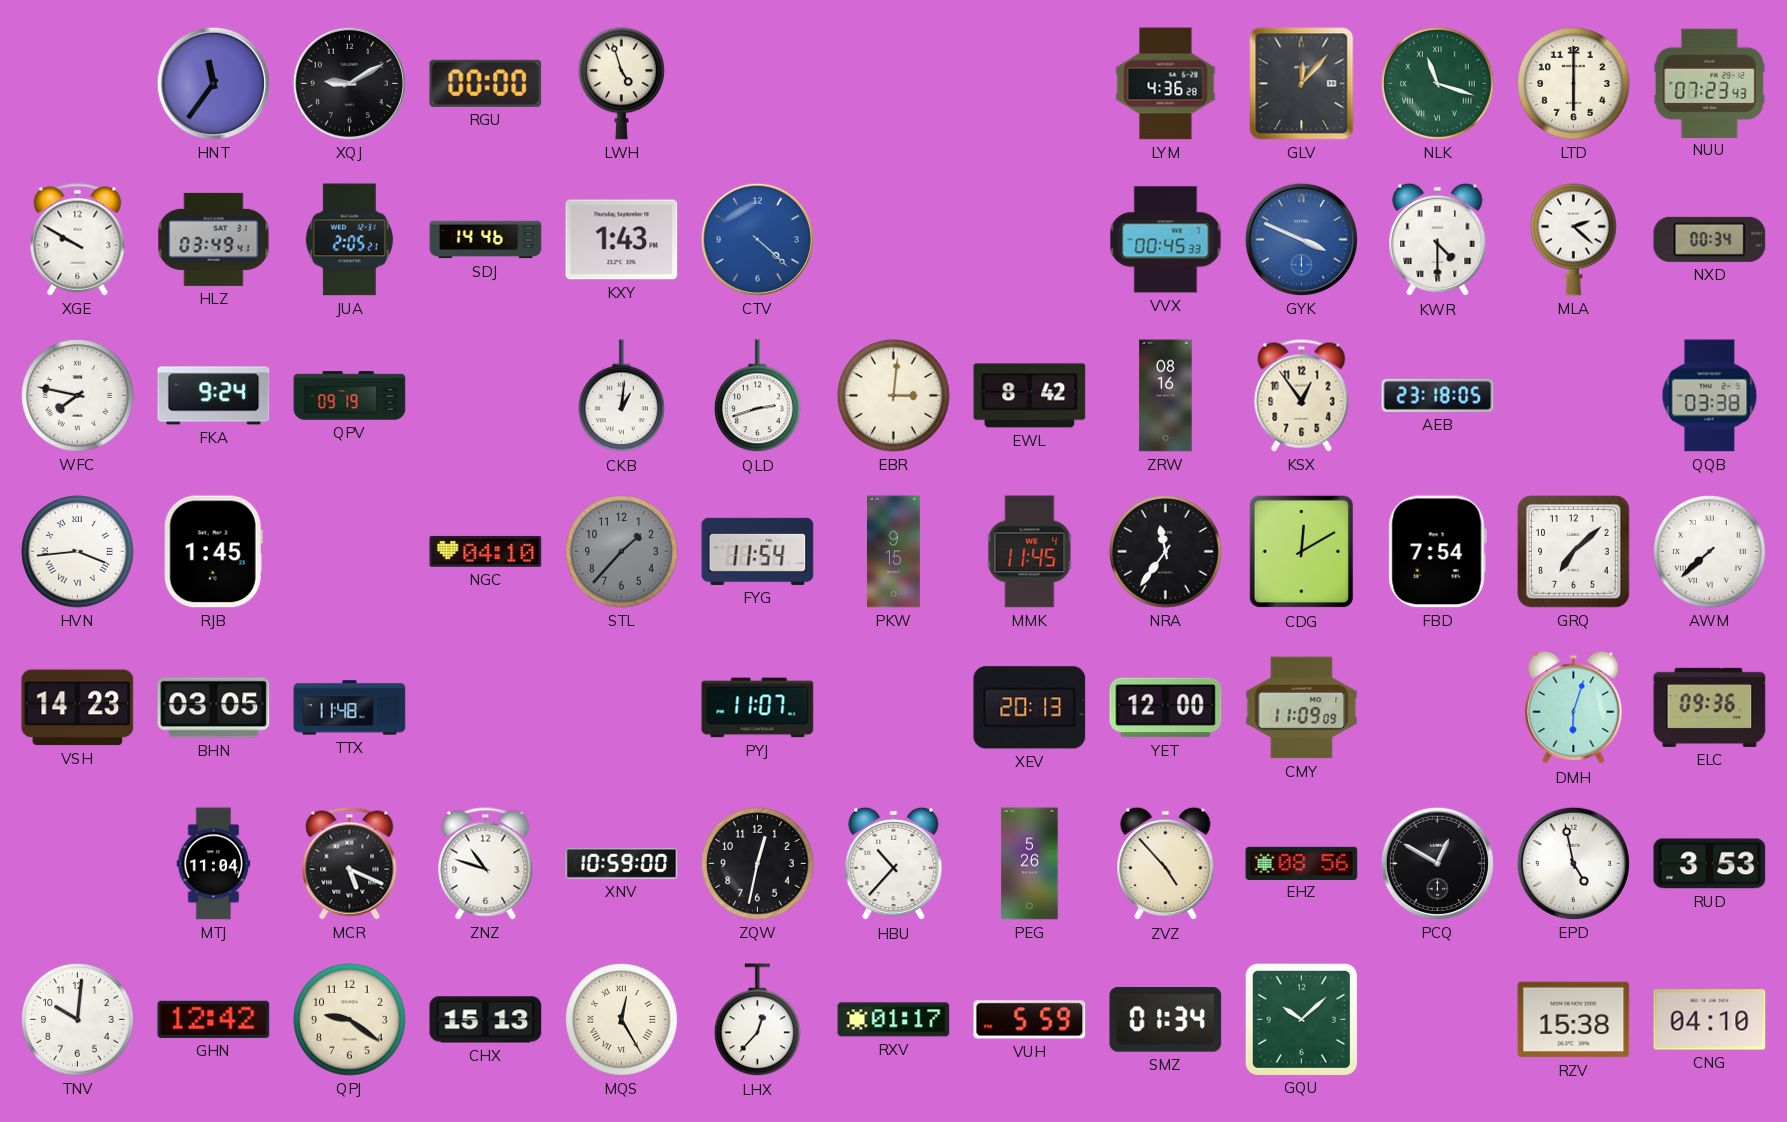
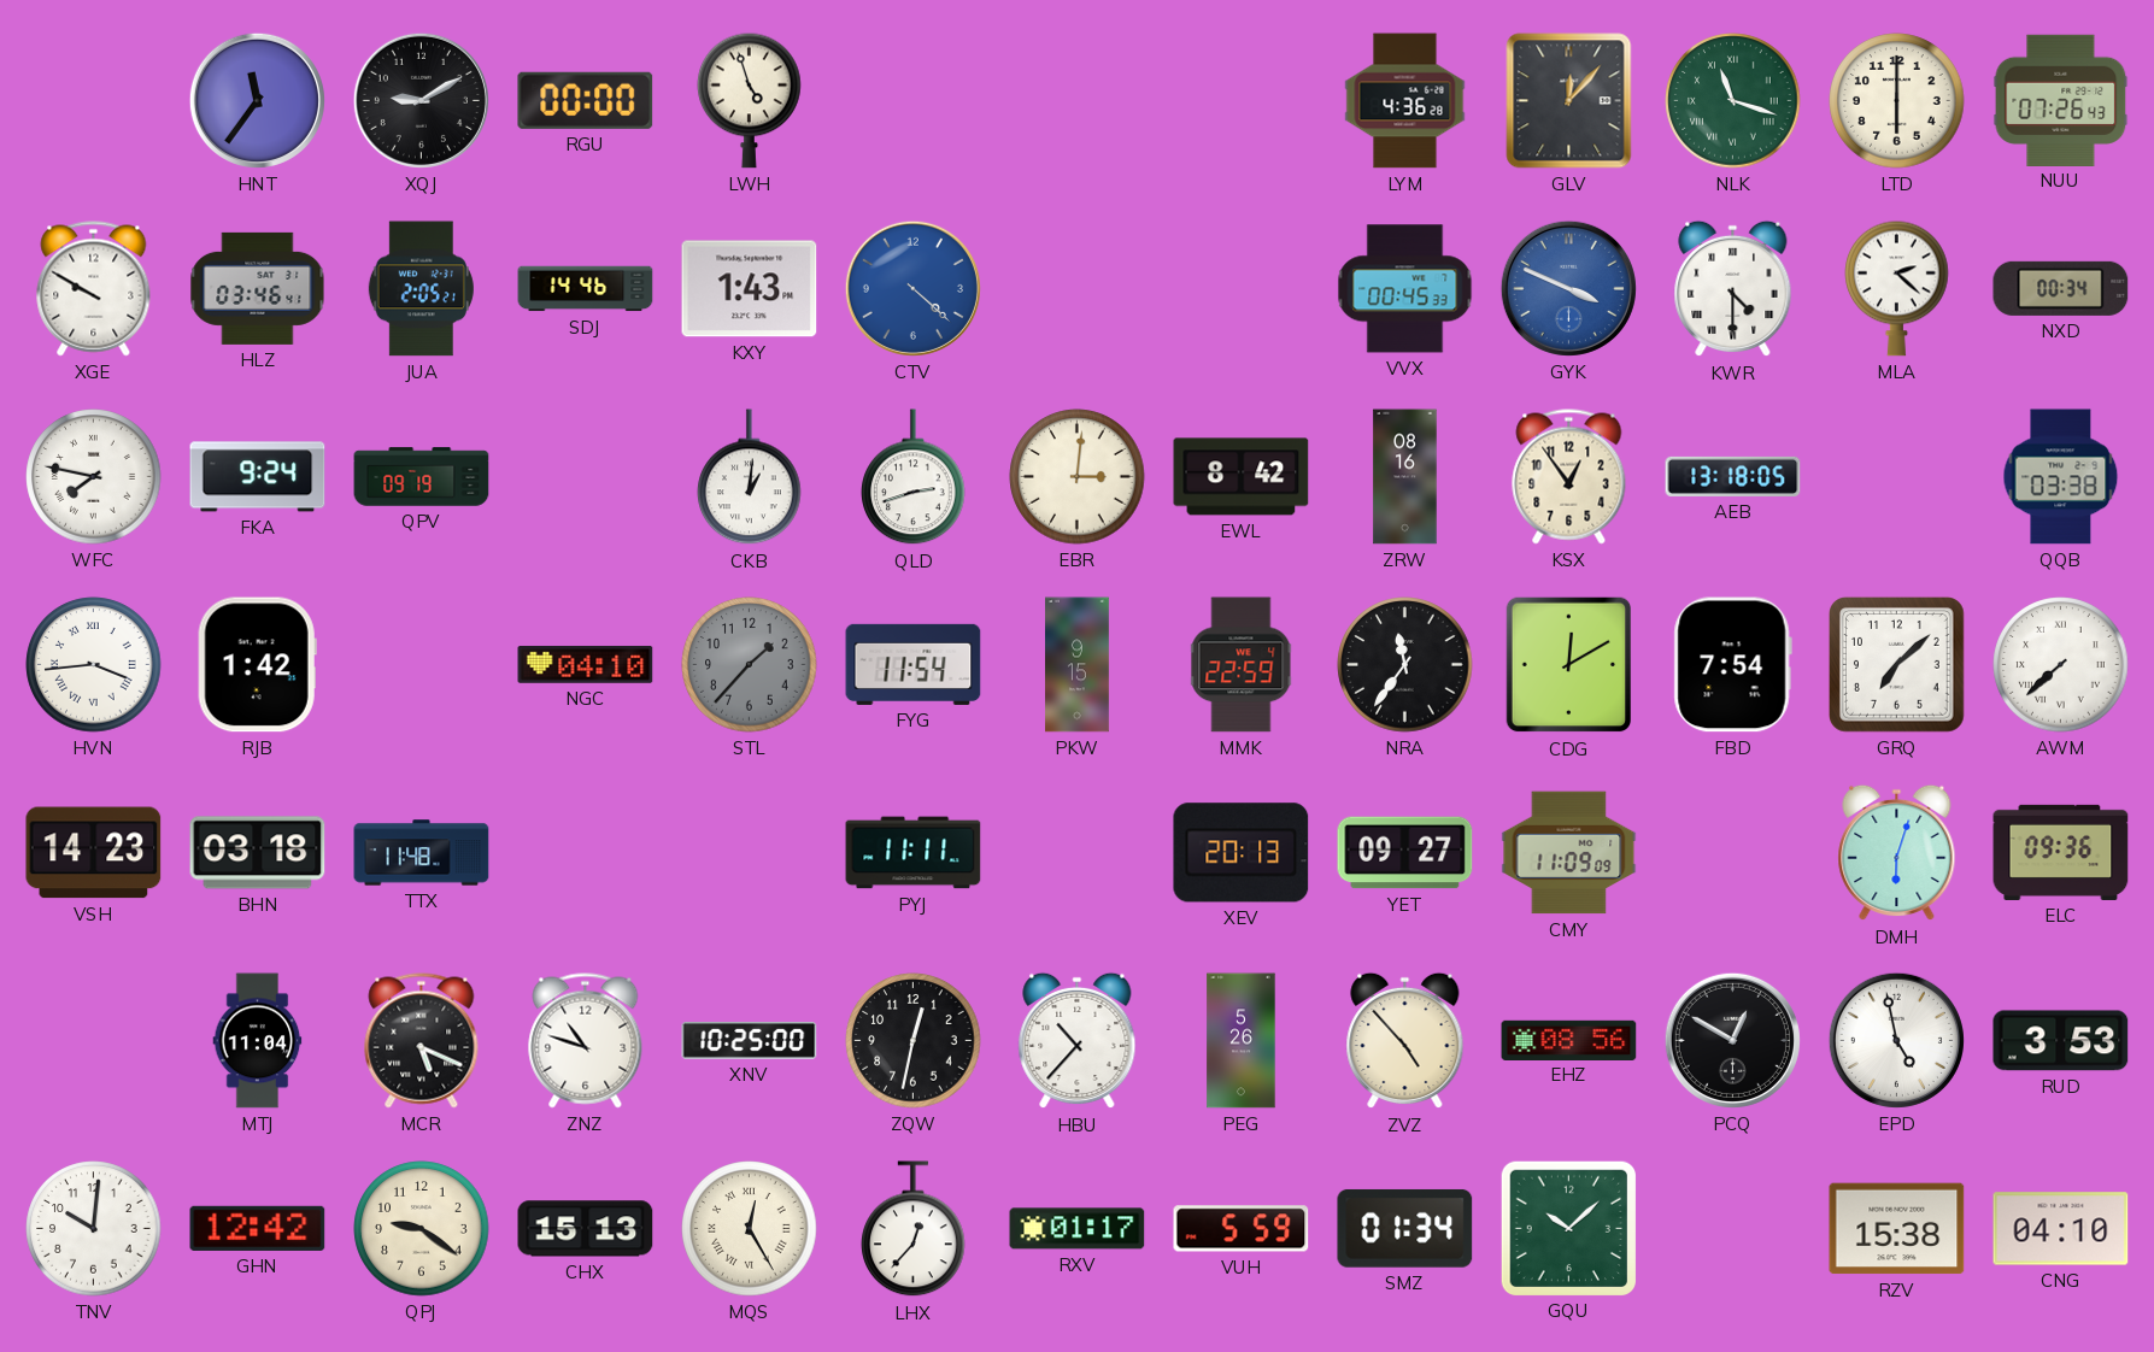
NUU: 07:23 -> 07:26 (2061, 100)
HLZ: 03:49 -> 03:46 (258, 288)
AEB: 23:18 -> 13:18 (1733, 476)
RJB: 1:45 -> 1:42 (257, 665)
MMK: 11:45 -> 22:59 (1242, 665)
BHN: 03:05 -> 03:18 (258, 853)
PYJ: 11:07 -> 11:11 (914, 853)
YET: 12:00 -> 09:27 (1405, 853)
XNV: 10:59 -> 10:25 (750, 1041)
